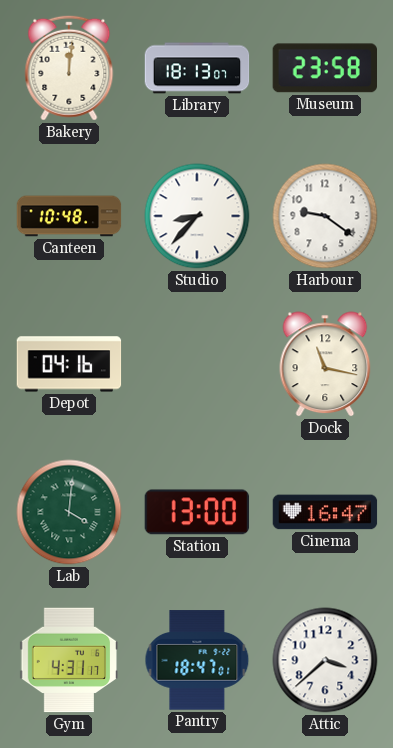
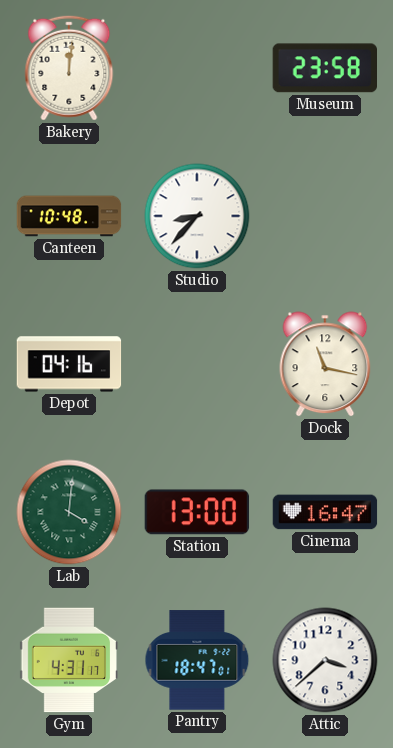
Library: 18:13 -> none (197, 68)
Harbour: 9:21 -> none (325, 216)
